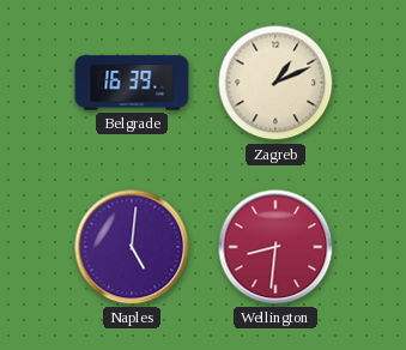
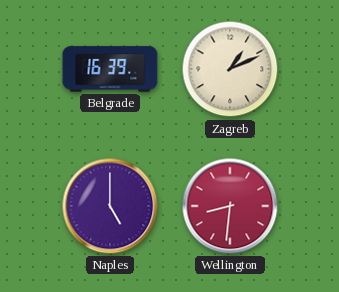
Naples: 5:01 -> 5:00 (110, 206)
